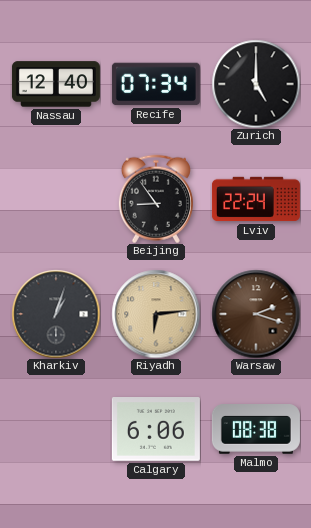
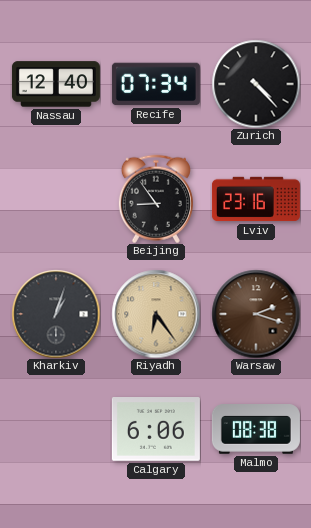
Zurich: 5:00 -> 4:23 (256, 84)
Lviv: 22:24 -> 23:16 (256, 199)
Riyadh: 6:14 -> 6:24 (156, 314)
